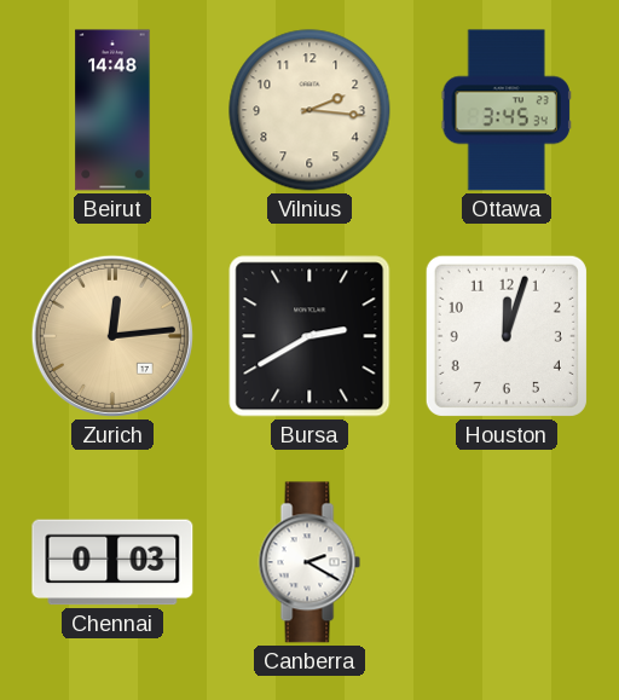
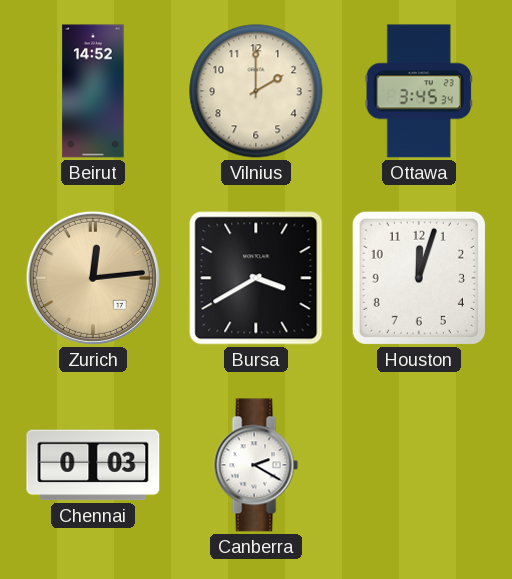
Beirut: 14:48 -> 14:52 (93, 91)
Vilnius: 2:16 -> 2:00 (256, 91)
Bursa: 2:40 -> 3:40 (256, 278)
